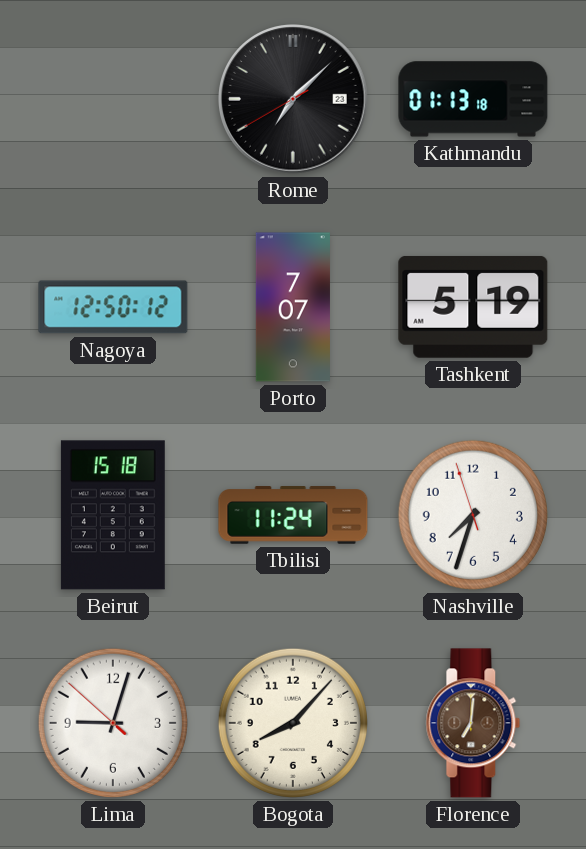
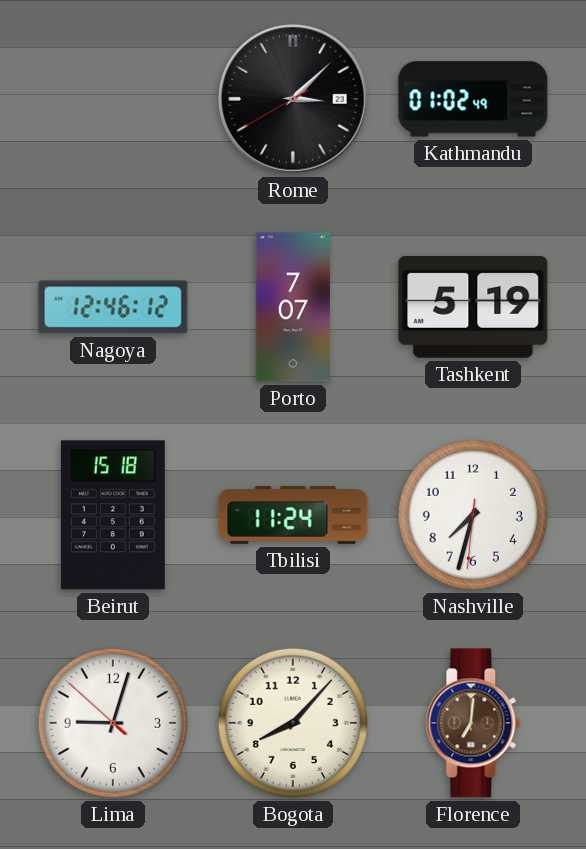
Rome: 7:07 -> 3:07 (293, 99)
Kathmandu: 01:13 -> 01:02 (473, 99)
Nagoya: 12:50 -> 12:46 (113, 307)
Nashville: 7:32:57 -> 7:32:31 (473, 515)
